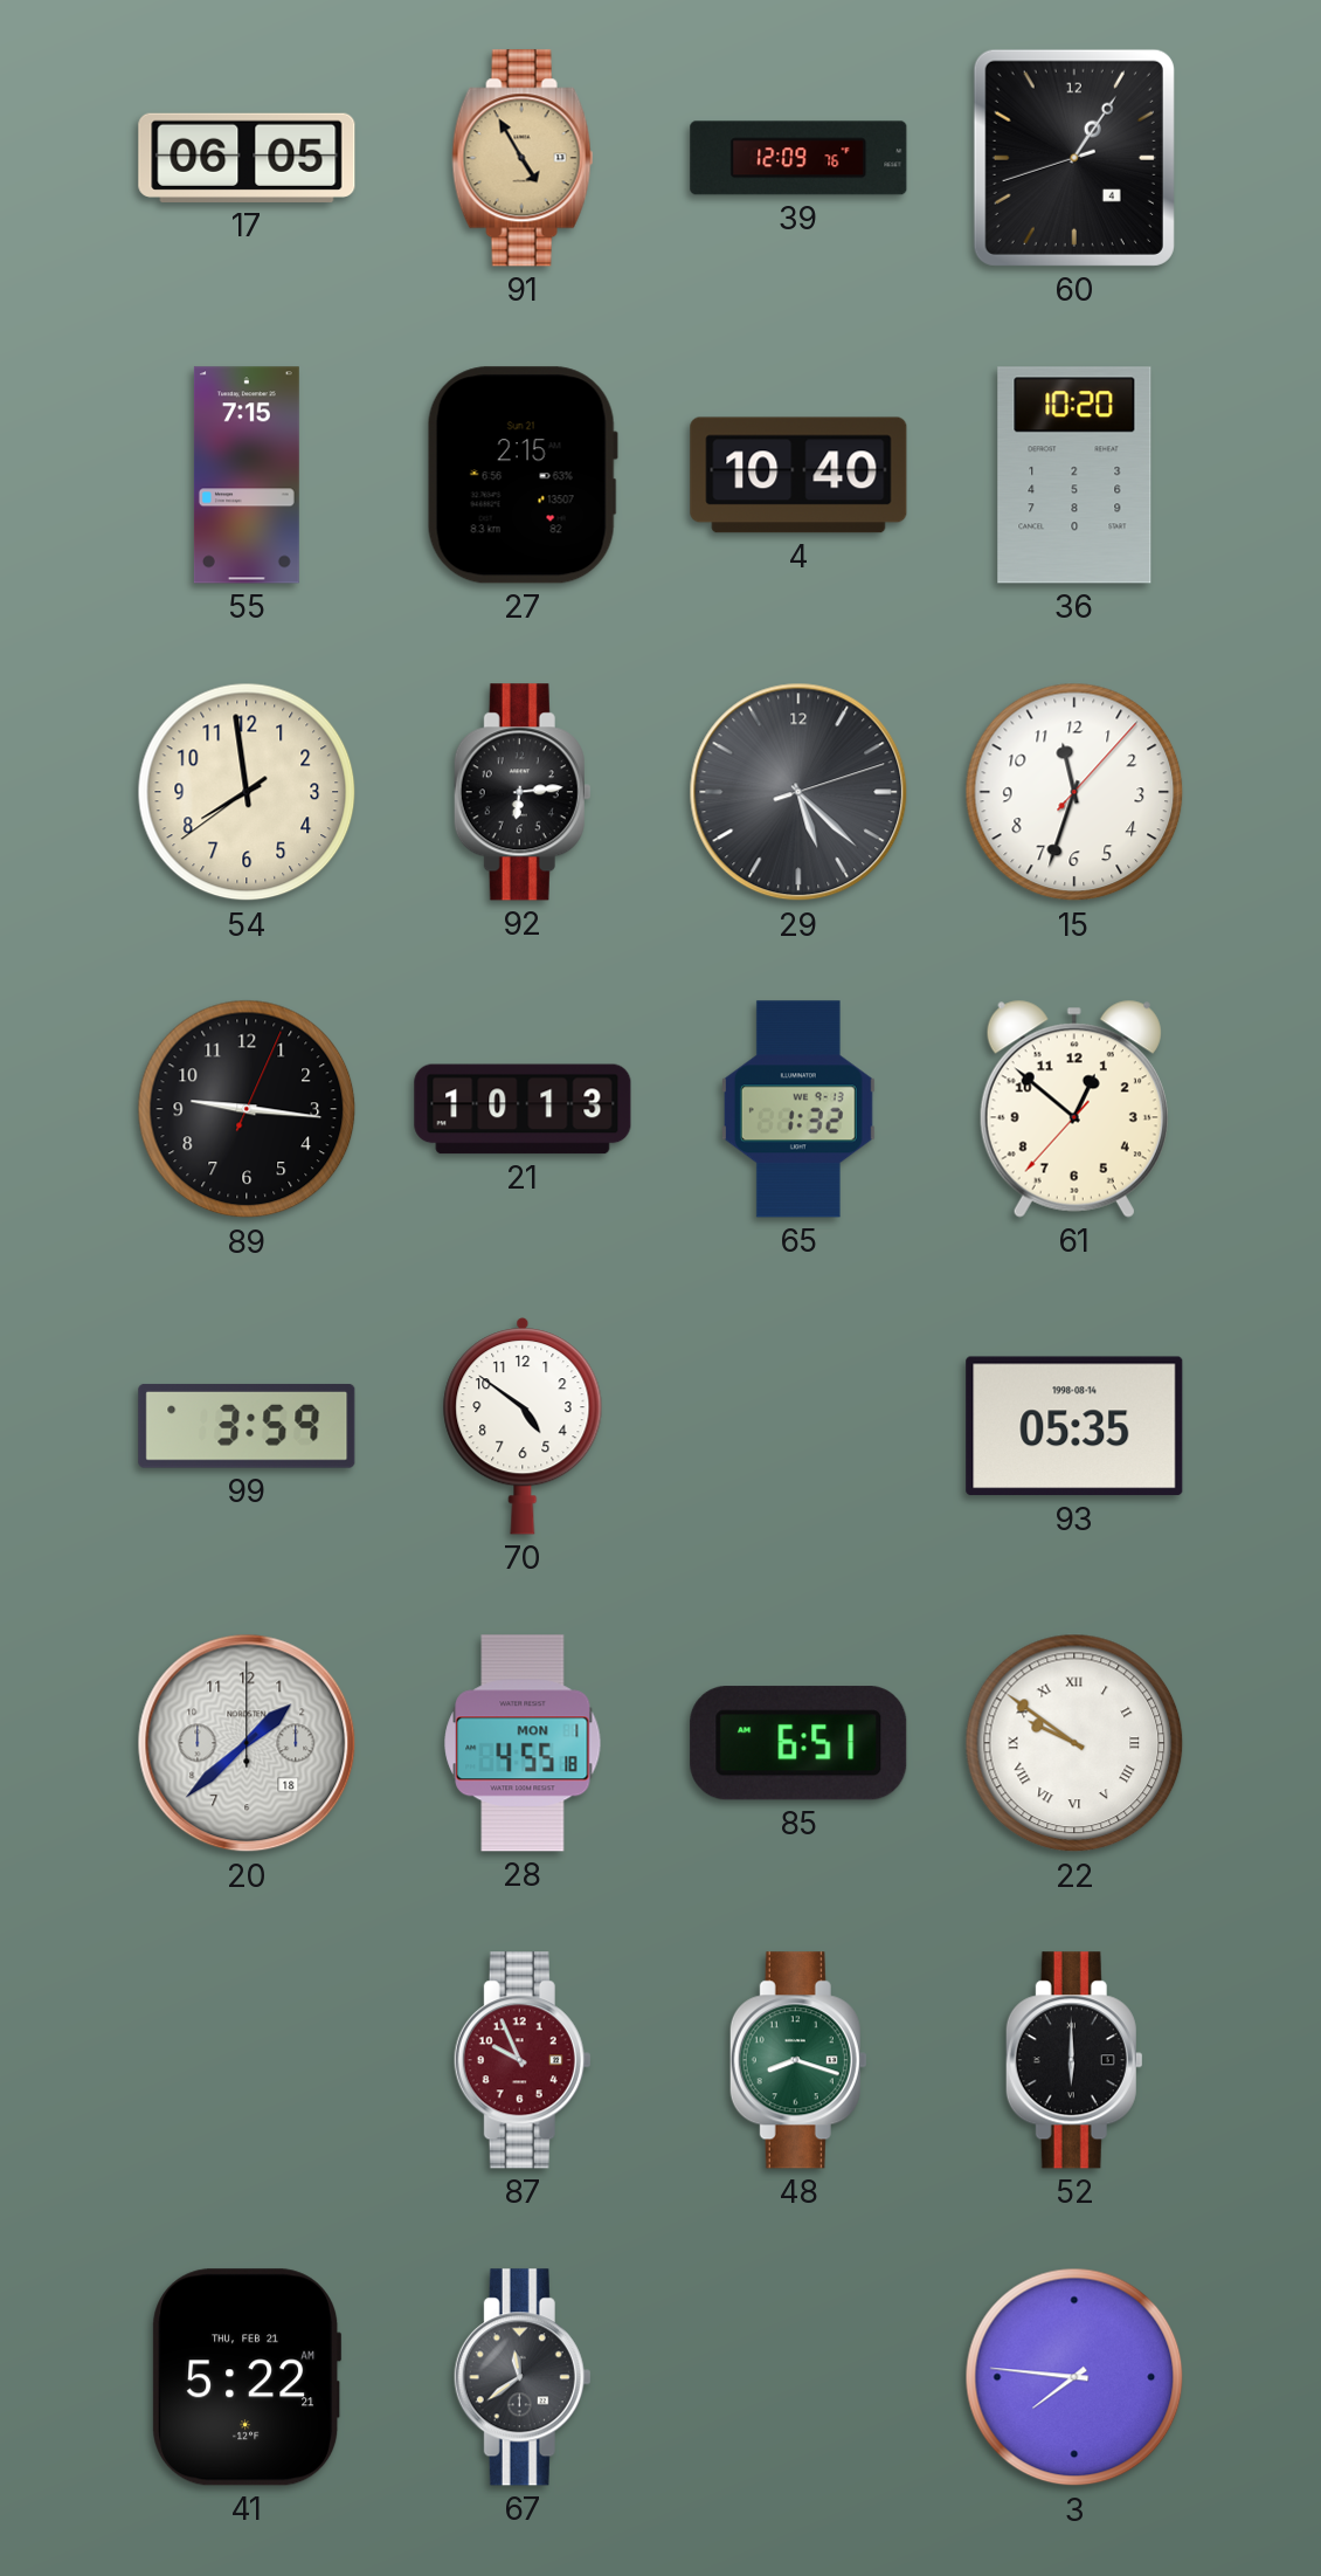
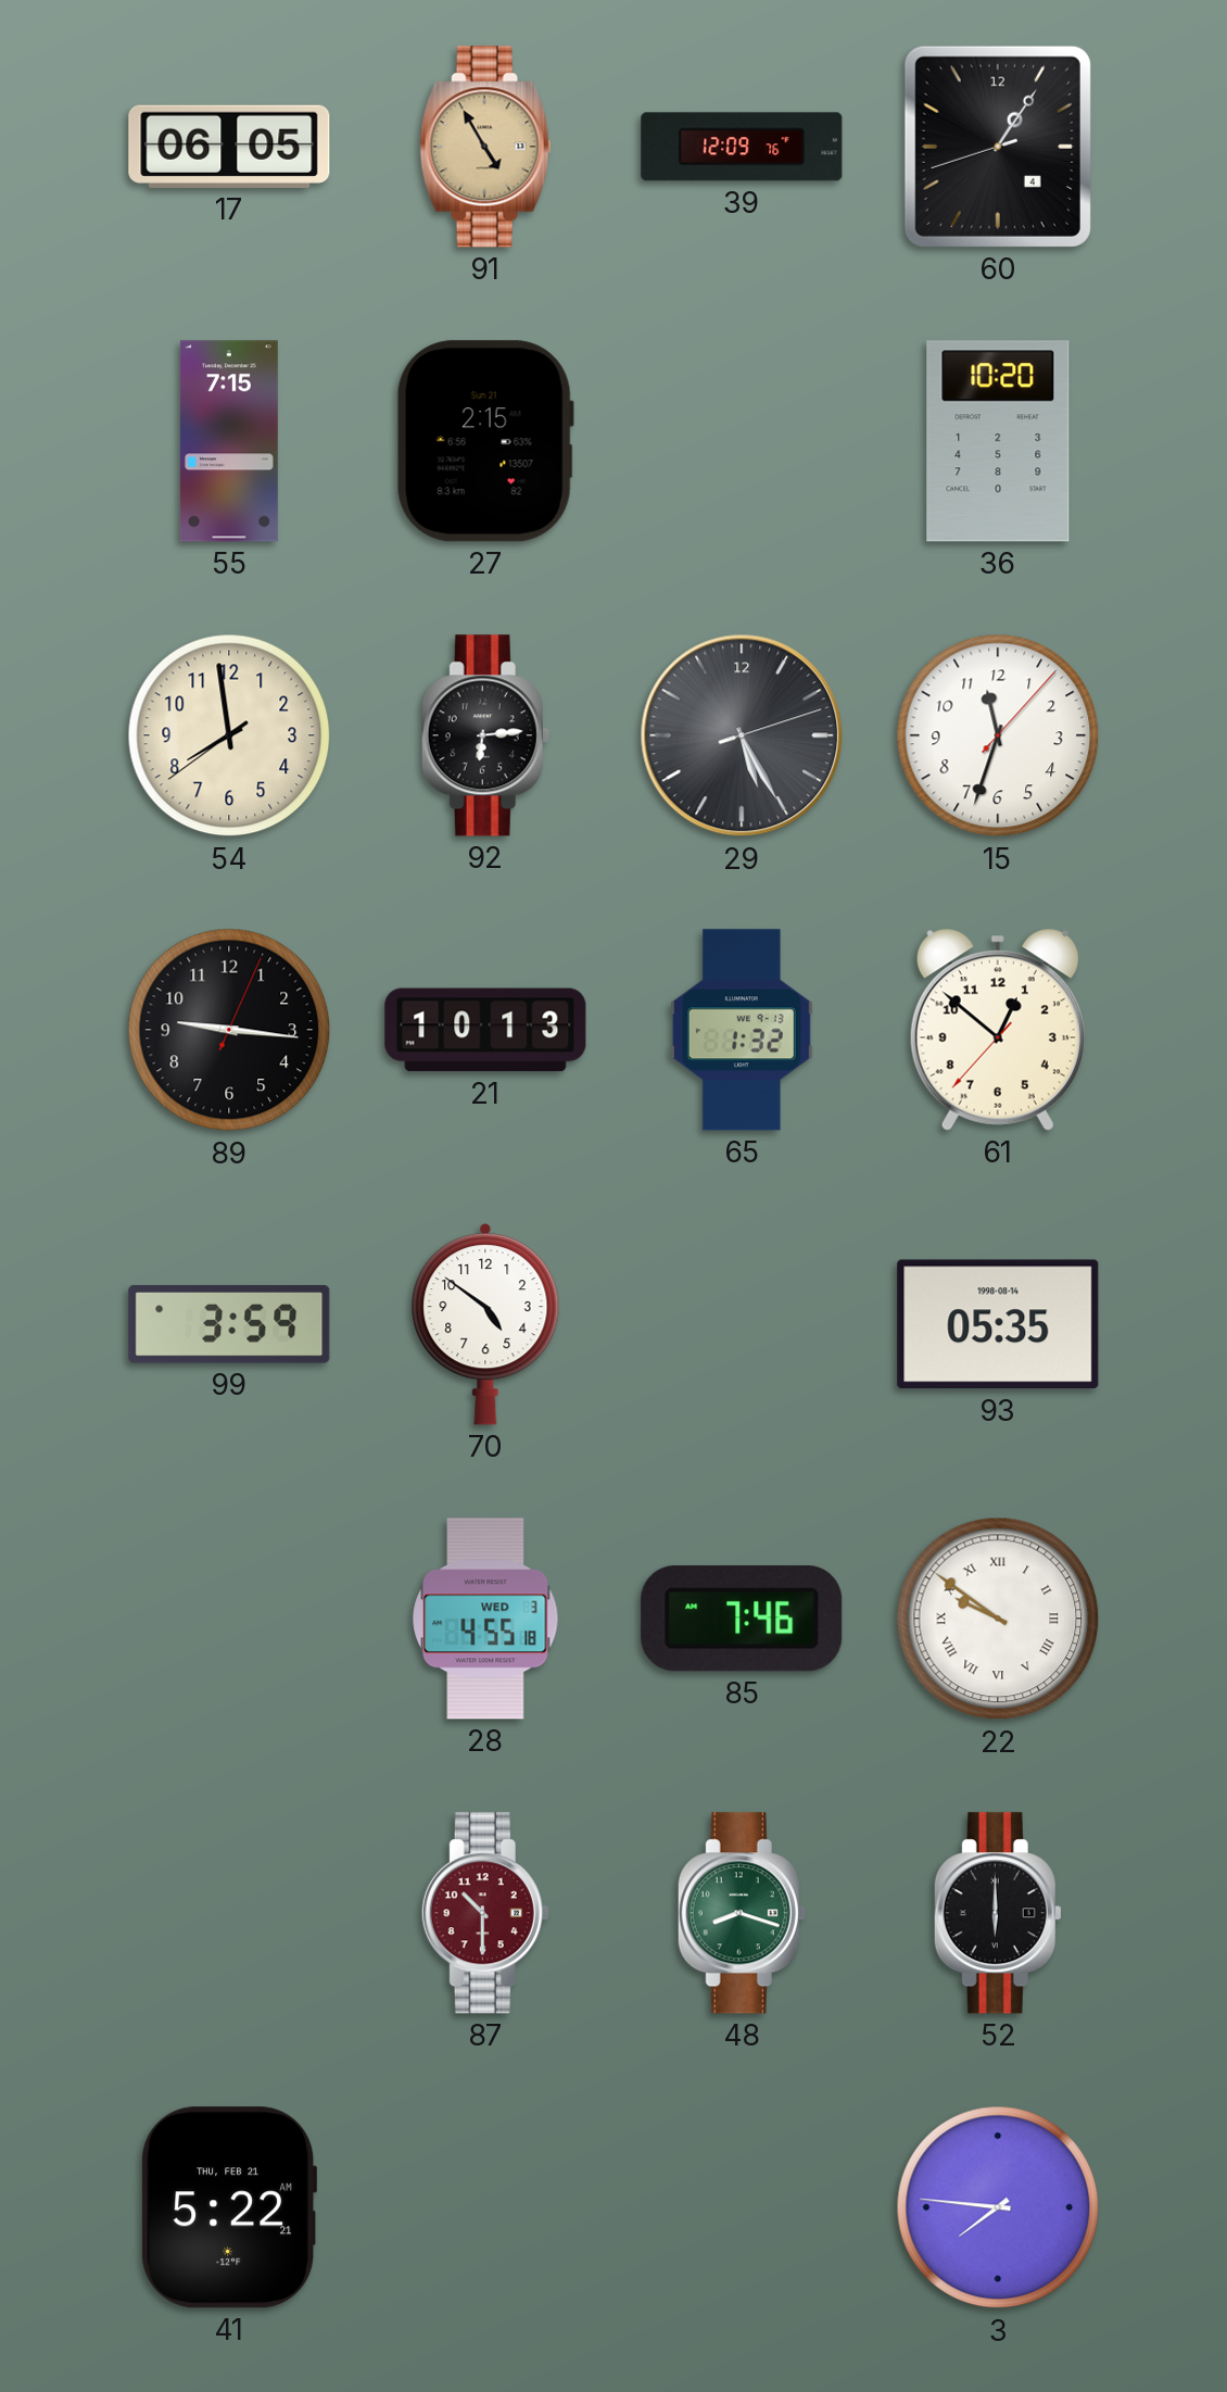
4: 10:40 -> none (798, 475)
29: 5:22 -> 5:25 (742, 735)
20: 1:38 -> none (247, 1743)
28 date: MON 1 -> WED 3 (485, 1619)
85: 6:51 -> 7:46 (742, 1619)
87: 9:56 -> 10:30 (485, 1913)
67: 11:39 -> none (523, 2377)
